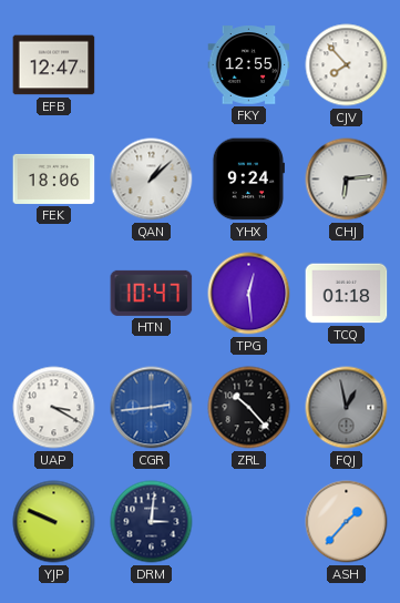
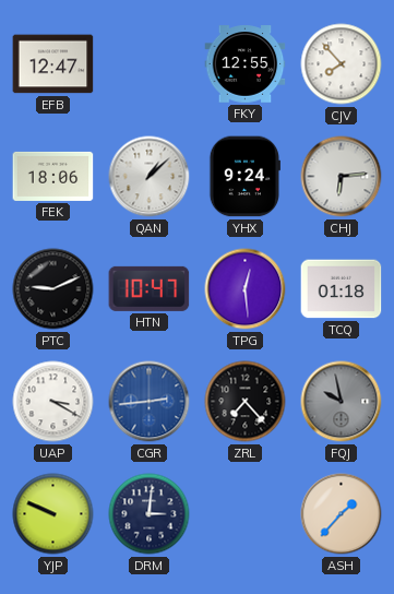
PTC: none -> 9:11 (53, 289)
ZRL: 10:23 -> 7:23 (246, 402)
FQJ: 12:58 -> 9:58 (342, 402)
